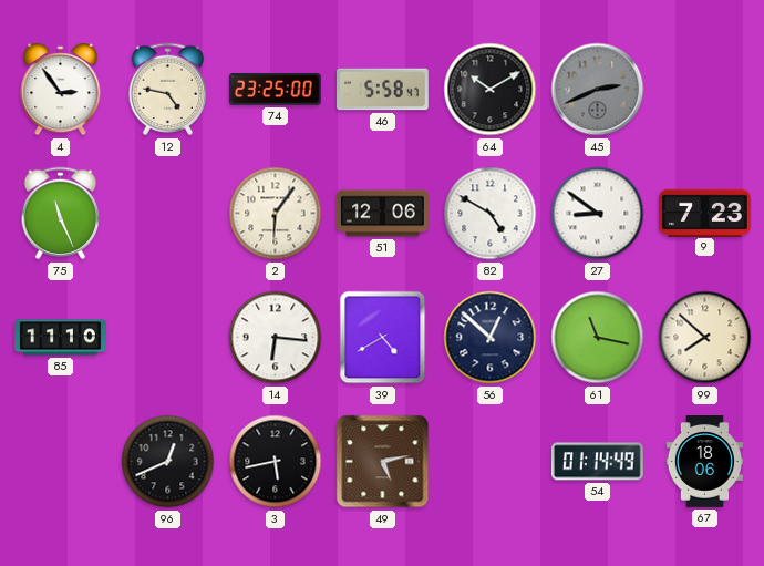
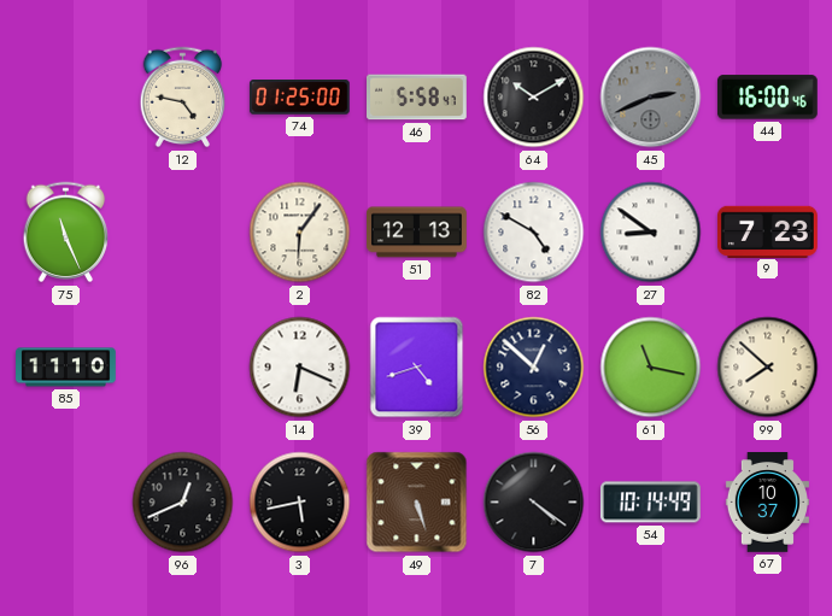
4: 2:54 -> none (61, 90)
74: 23:25 -> 01:25 (299, 98)
44: none -> 16:00 (767, 98)
51: 12:06 -> 12:13 (417, 233)
14: 6:16 -> 6:19 (300, 368)
39: 4:40 -> 4:42 (417, 368)
49: 5:13 -> 5:27 (417, 503)
7: none -> 4:21 (534, 503)
54: 01:14 -> 10:14 (650, 503)
67: 18:06 -> 10:37 (767, 503)
